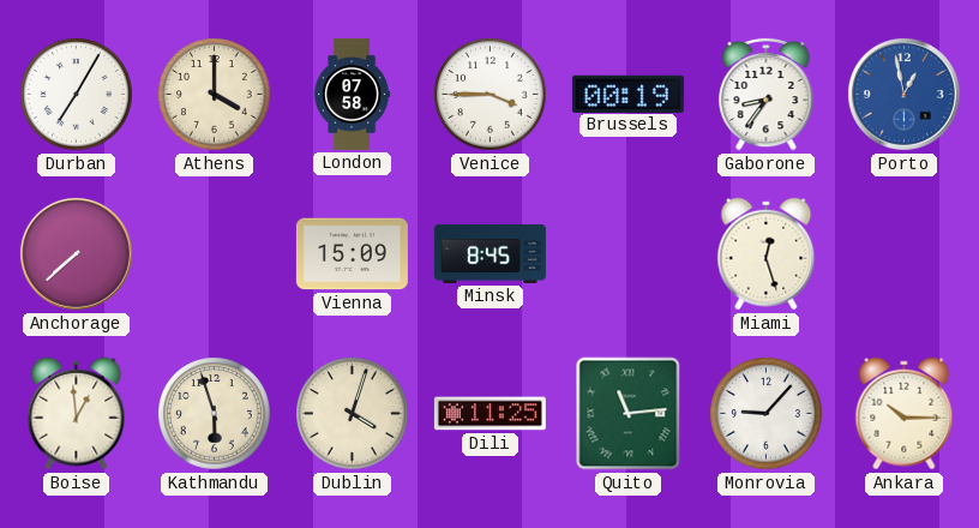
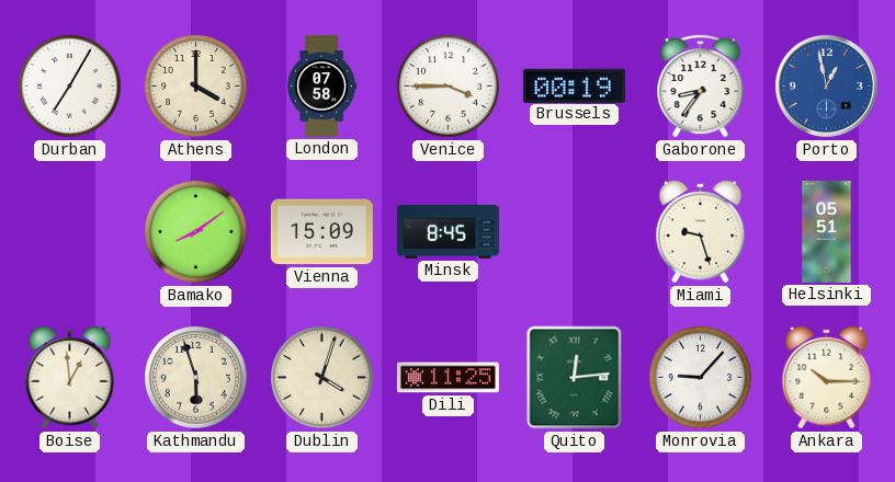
Anchorage: 7:38 -> none (76, 253)
Bamako: none -> 8:09 (196, 232)
Miami: 12:27 -> 9:27 (701, 232)
Helsinki: none -> 05:51 (827, 231)
Quito: 11:14 -> 12:14 (575, 378)
